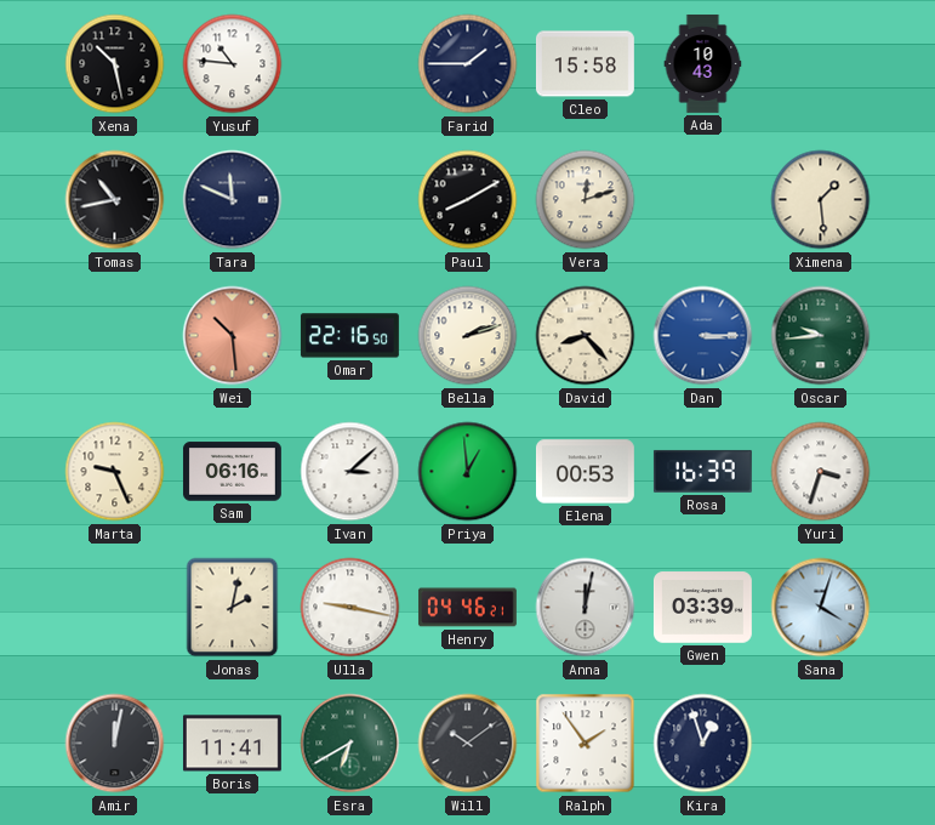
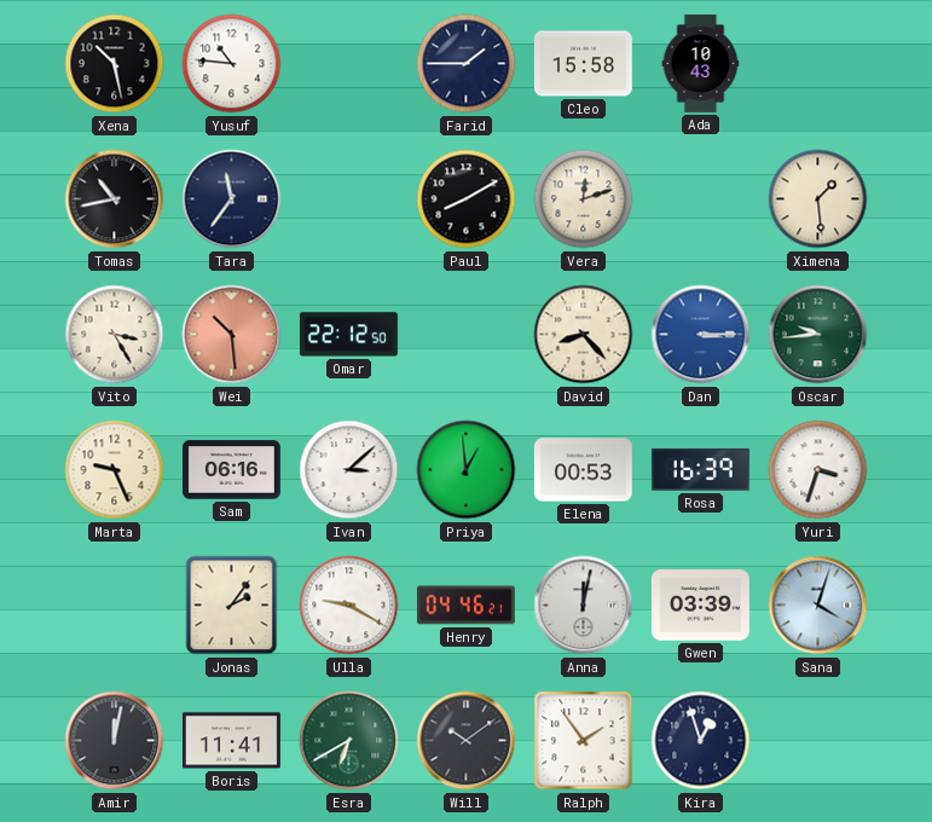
Tara: 11:49 -> 11:36 (232, 199)
Vito: none -> 3:25 (115, 335)
Omar: 22:16 -> 22:12 (348, 335)
Bella: 2:12 -> none (468, 336)
Jonas: 2:02 -> 2:06 (232, 606)
Ulla: 9:17 -> 9:20 (349, 606)
